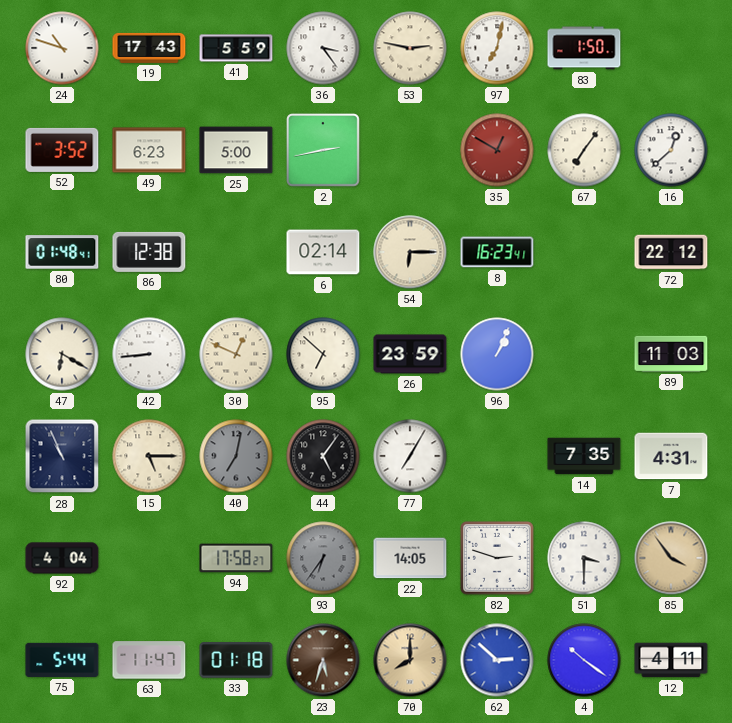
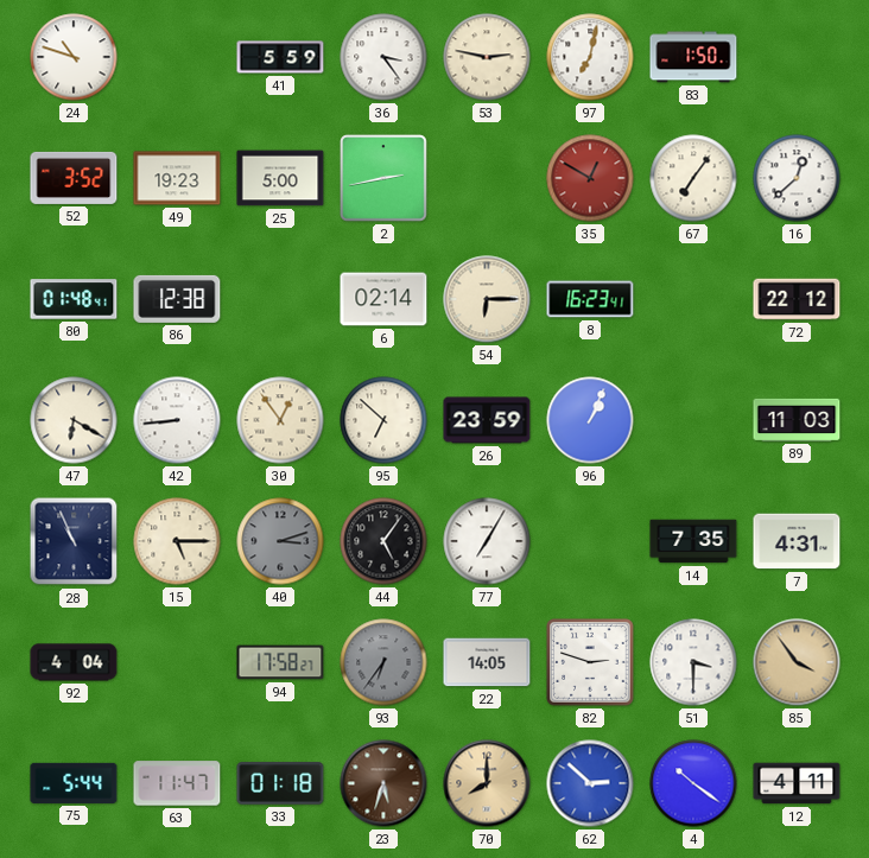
19: 17:43 -> none (149, 48)
49: 6:23 -> 19:23 (177, 178)
30: 12:49 -> 12:54 (280, 420)
40: 7:02 -> 3:12 (280, 541)
